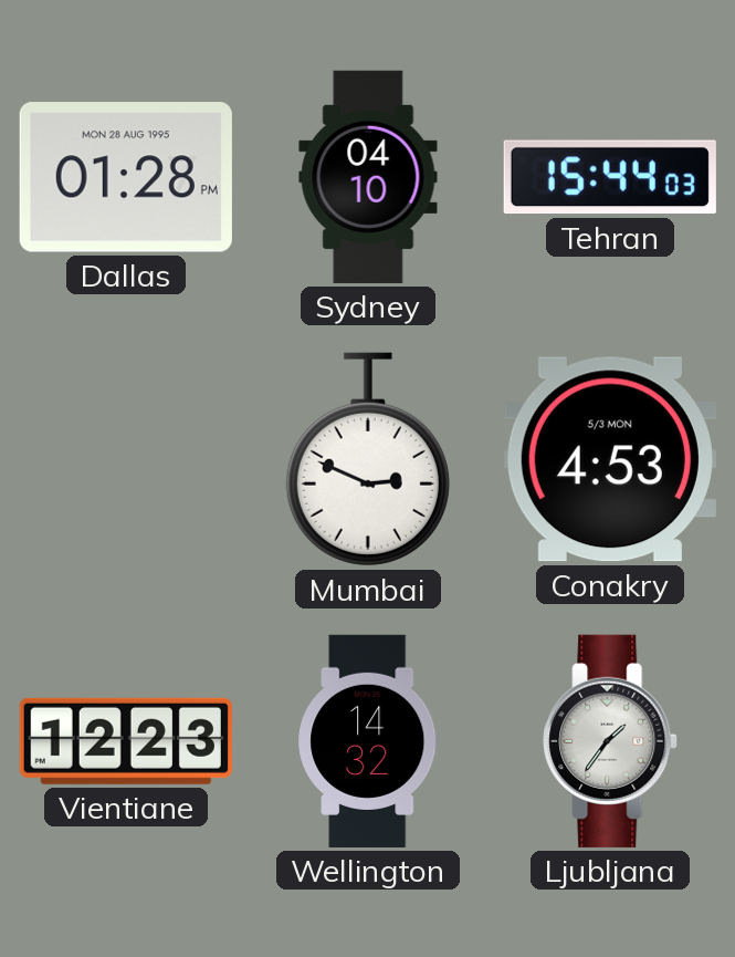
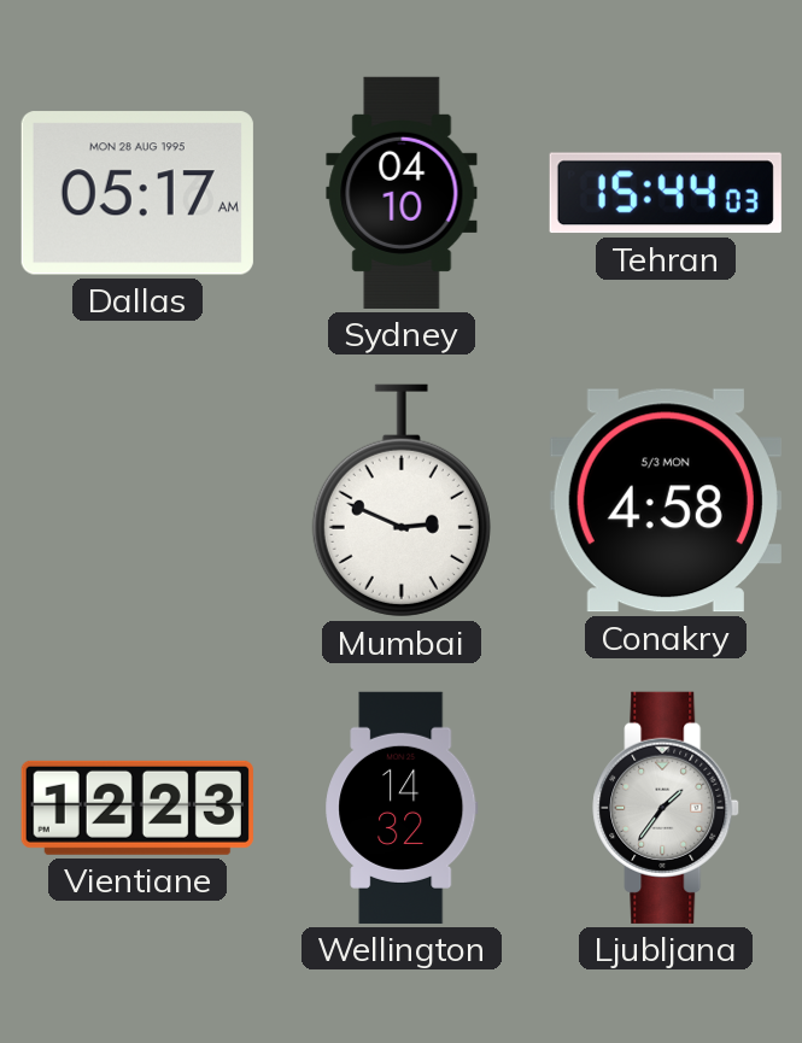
Dallas: 01:28 -> 05:17 (137, 193)
Conakry: 4:53 -> 4:58 (666, 500)
